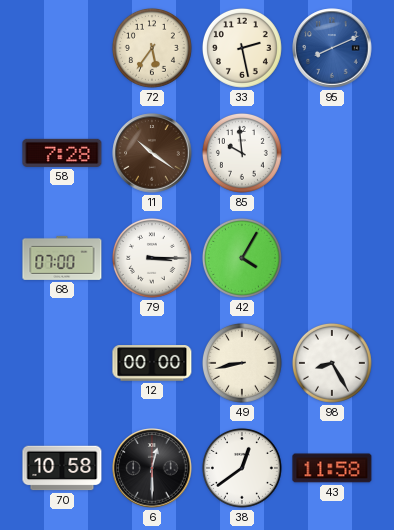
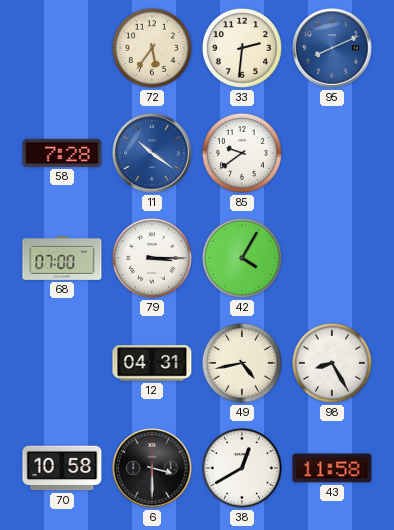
33: 2:28 -> 2:31 (242, 48)
11 dial: brown -> blue (152, 153)
85: 9:59 -> 9:39 (242, 153)
12: 00:00 -> 04:31 (152, 363)
49: 8:43 -> 4:43 (242, 363)
6: 12:30 -> 3:30 (152, 468)
38: 12:39 -> 12:40 (242, 468)
